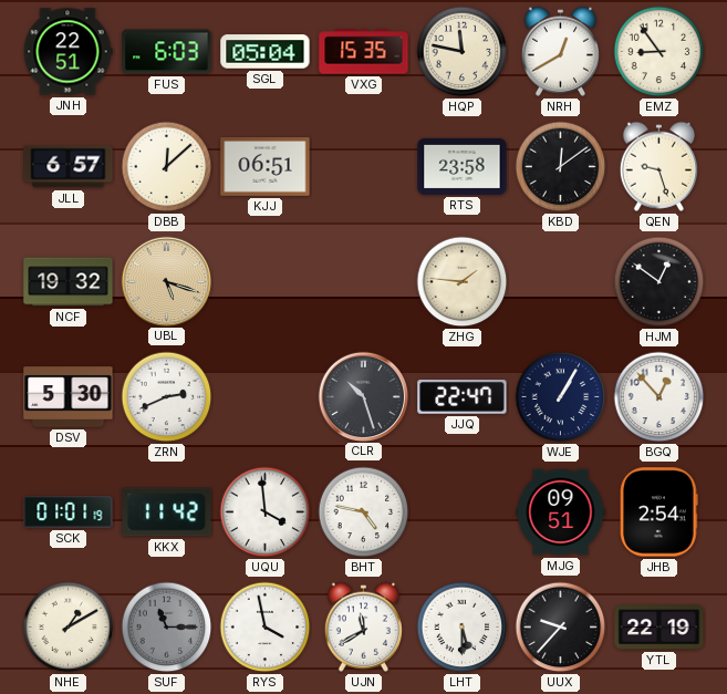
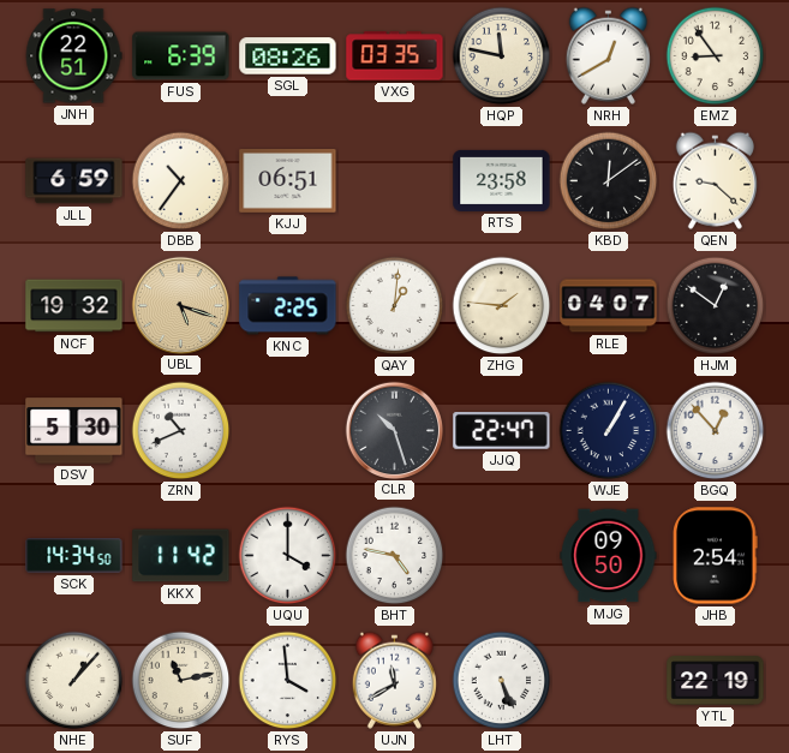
FUS: 6:03 -> 6:39 (181, 56)
SGL: 05:04 -> 08:26 (288, 56)
VXG: 15:35 -> 03:35 (395, 56)
JLL: 6:57 -> 6:59 (74, 181)
DBB: 12:08 -> 10:36 (181, 181)
QEN: 9:27 -> 9:22 (715, 180)
KNC: none -> 2:25 (288, 306)
QAY: none -> 1:01 (395, 306)
RLE: none -> 04:07 (609, 306)
ZRN: 2:41 -> 10:41 (181, 431)
SCK: 01:01 -> 14:34 (74, 556)
UQU: 3:59 -> 4:00 (288, 556)
MJG: 09:51 -> 09:50 (609, 556)
NHE: 1:10 -> 1:07 (74, 681)
SUF: 11:15 -> 11:13 (181, 681)
SUF dial: grey -> cream (181, 681)
RYS: 3:58 -> 3:59 (288, 681)
LHT: 5:30 -> 5:26 (502, 681)
UUX: 9:37 -> none (561, 628)
